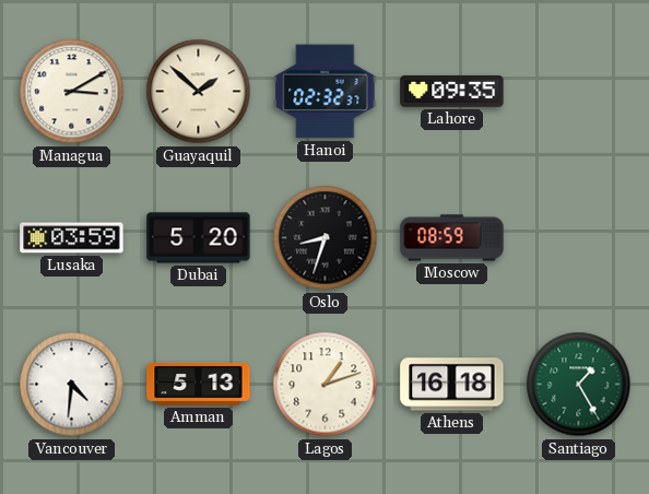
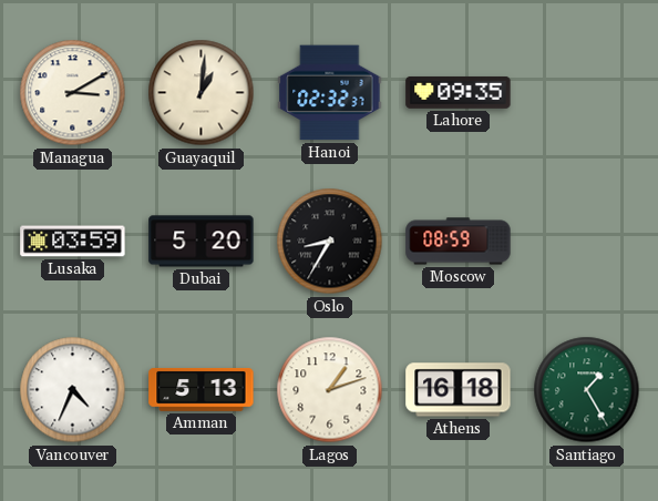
Guayaquil: 1:52 -> 1:01 (202, 93)
Oslo: 8:33 -> 8:35 (330, 242)
Vancouver: 4:31 -> 4:34 (73, 390)
